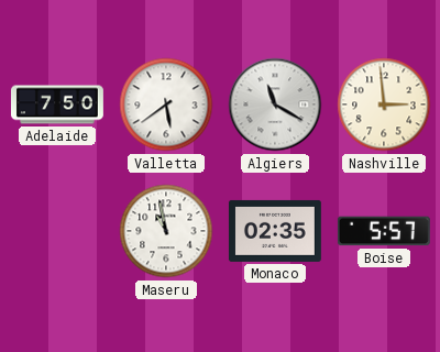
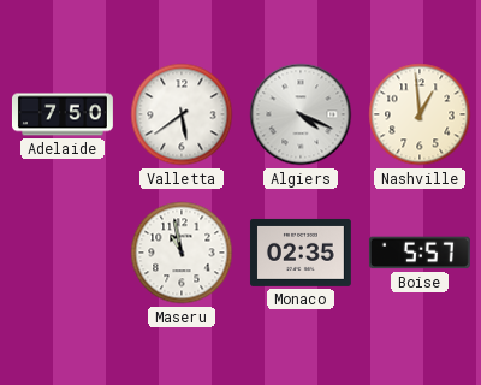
Algiers: 11:20 -> 4:19 (301, 114)
Nashville: 2:59 -> 12:59 (420, 114)
